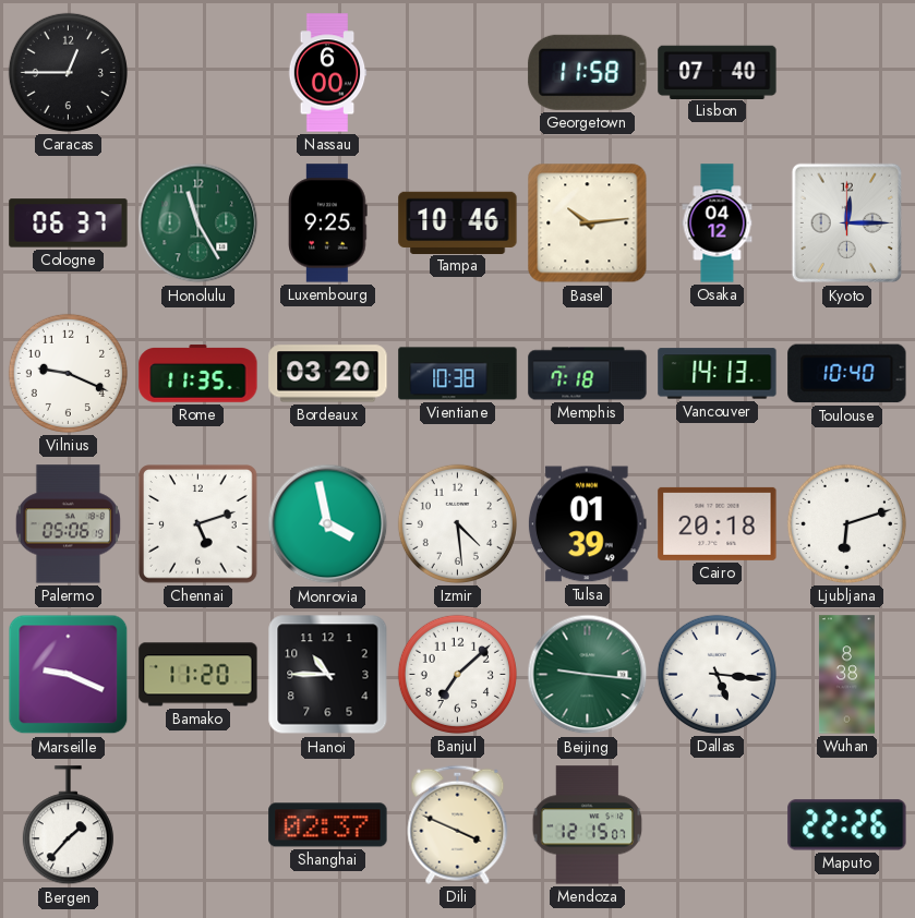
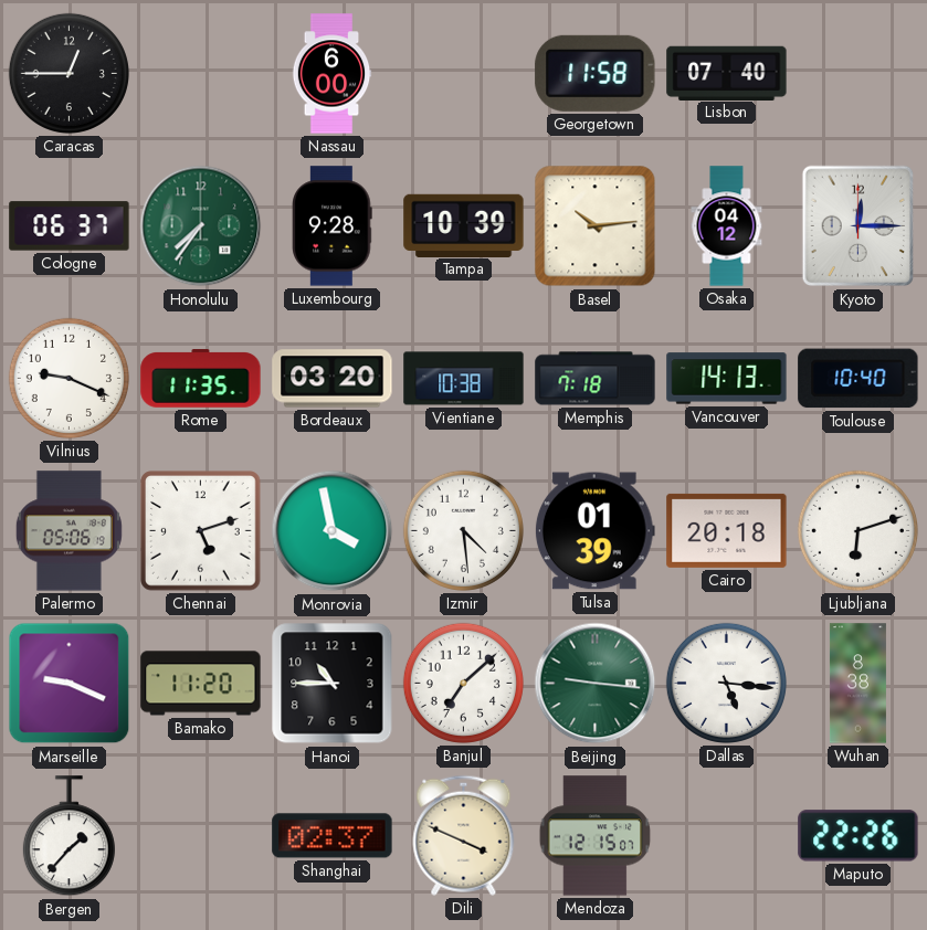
Honolulu: 11:25 -> 7:36 (201, 226)
Luxembourg: 9:25 -> 9:28 (333, 226)
Tampa: 10:46 -> 10:39 (464, 225)
